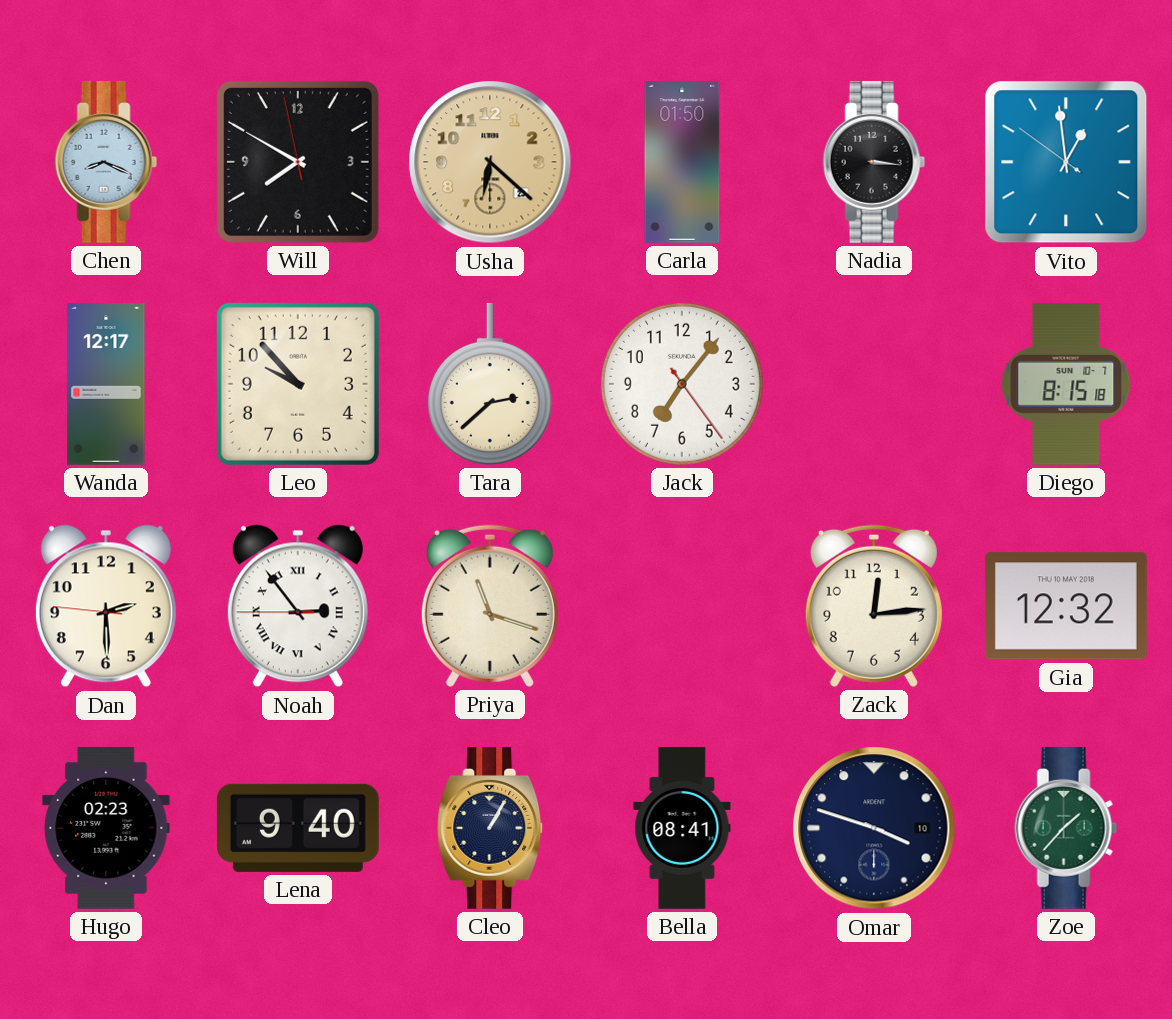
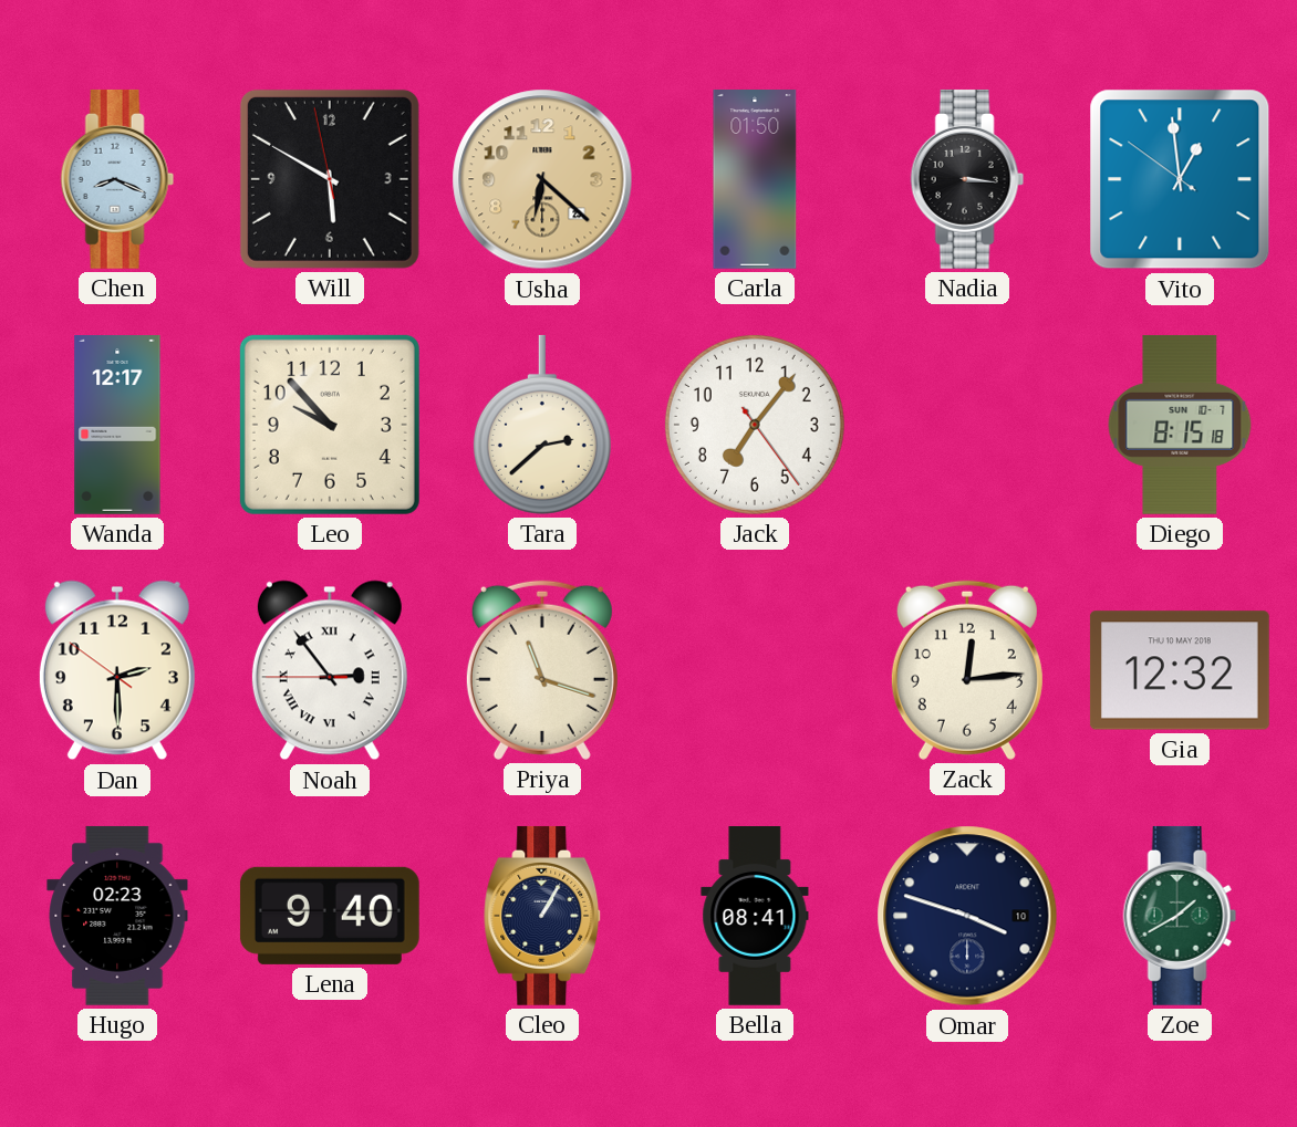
Will: 7:49 -> 5:49 (330, 179)
Dan: 2:29:46 -> 2:29:51 (117, 670)
Zoe: 1:37 -> 1:40 (1180, 916)
